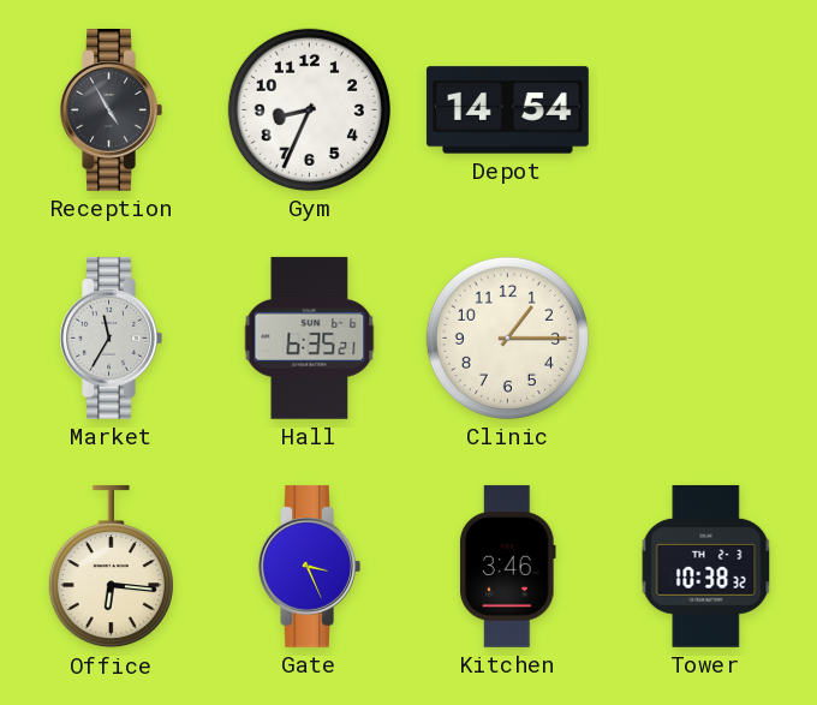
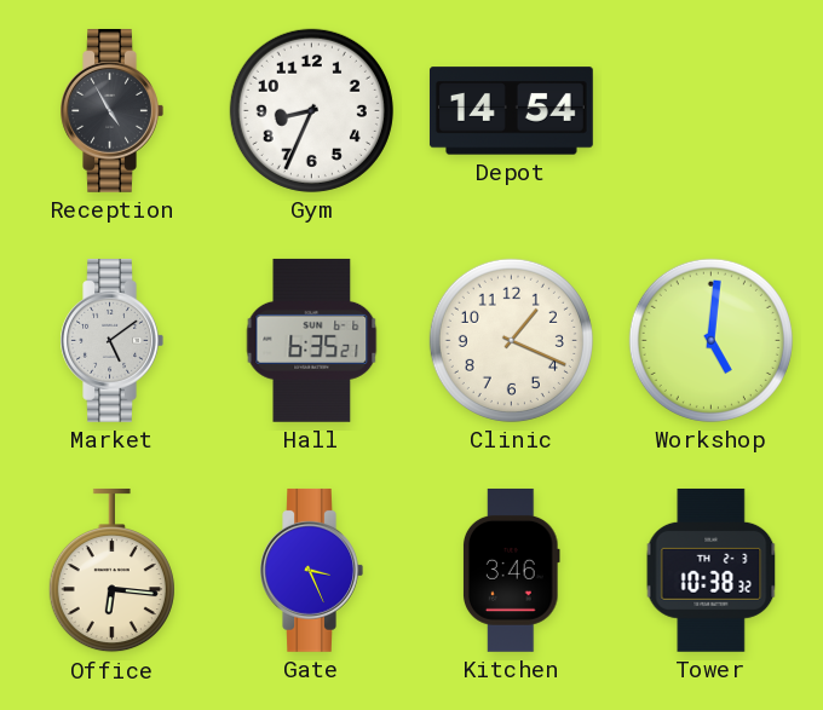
Market: 11:35 -> 5:09 (111, 340)
Clinic: 1:15 -> 1:19 (511, 340)
Workshop: none -> 5:01 (710, 340)
